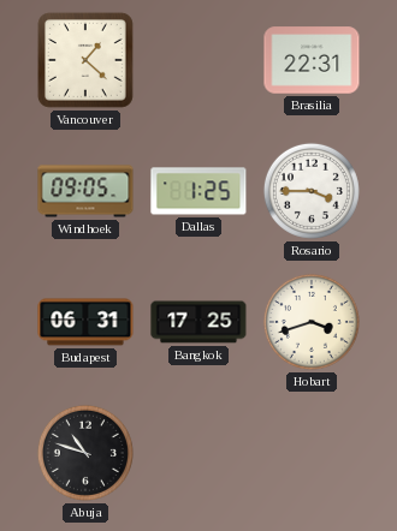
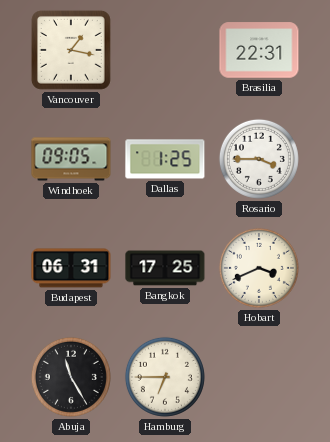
Vancouver: 1:22 -> 1:17 (71, 50)
Hobart: 3:42 -> 3:41 (259, 268)
Abuja: 10:48 -> 11:25 (71, 377)
Hamburg: none -> 6:45 (165, 377)
